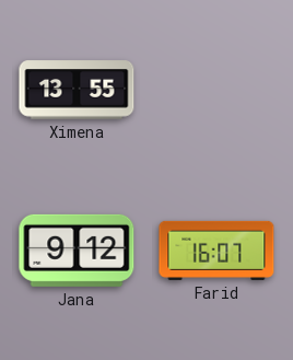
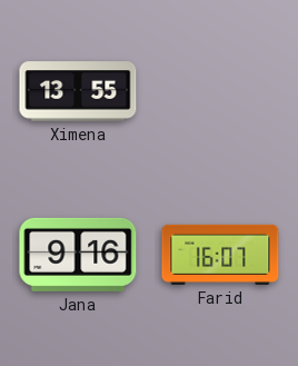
Jana: 9:12 -> 9:16 (78, 255)
